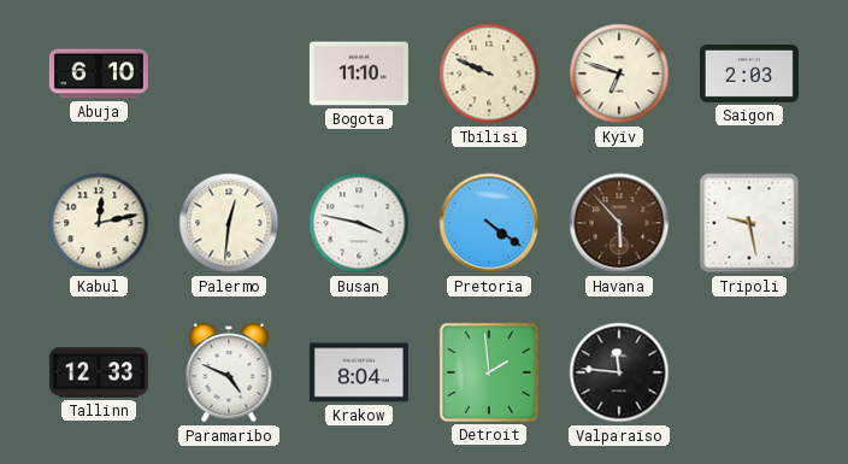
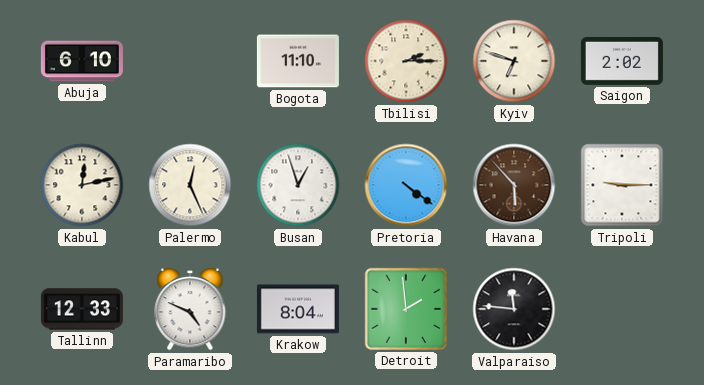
Tbilisi: 9:49 -> 2:15 (406, 61)
Saigon: 2:03 -> 2:02 (622, 61)
Palermo: 12:31 -> 12:26 (190, 185)
Busan: 3:47 -> 12:57 (298, 185)
Tripoli: 9:28 -> 9:15 (622, 185)
